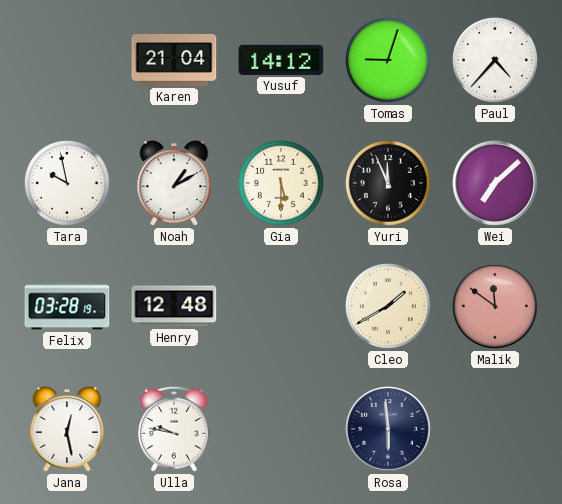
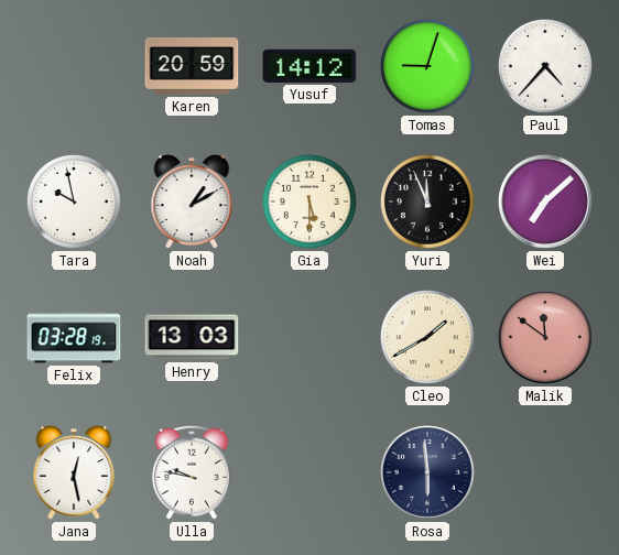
Karen: 21:04 -> 20:59 (192, 66)
Henry: 12:48 -> 13:03 (192, 337)
